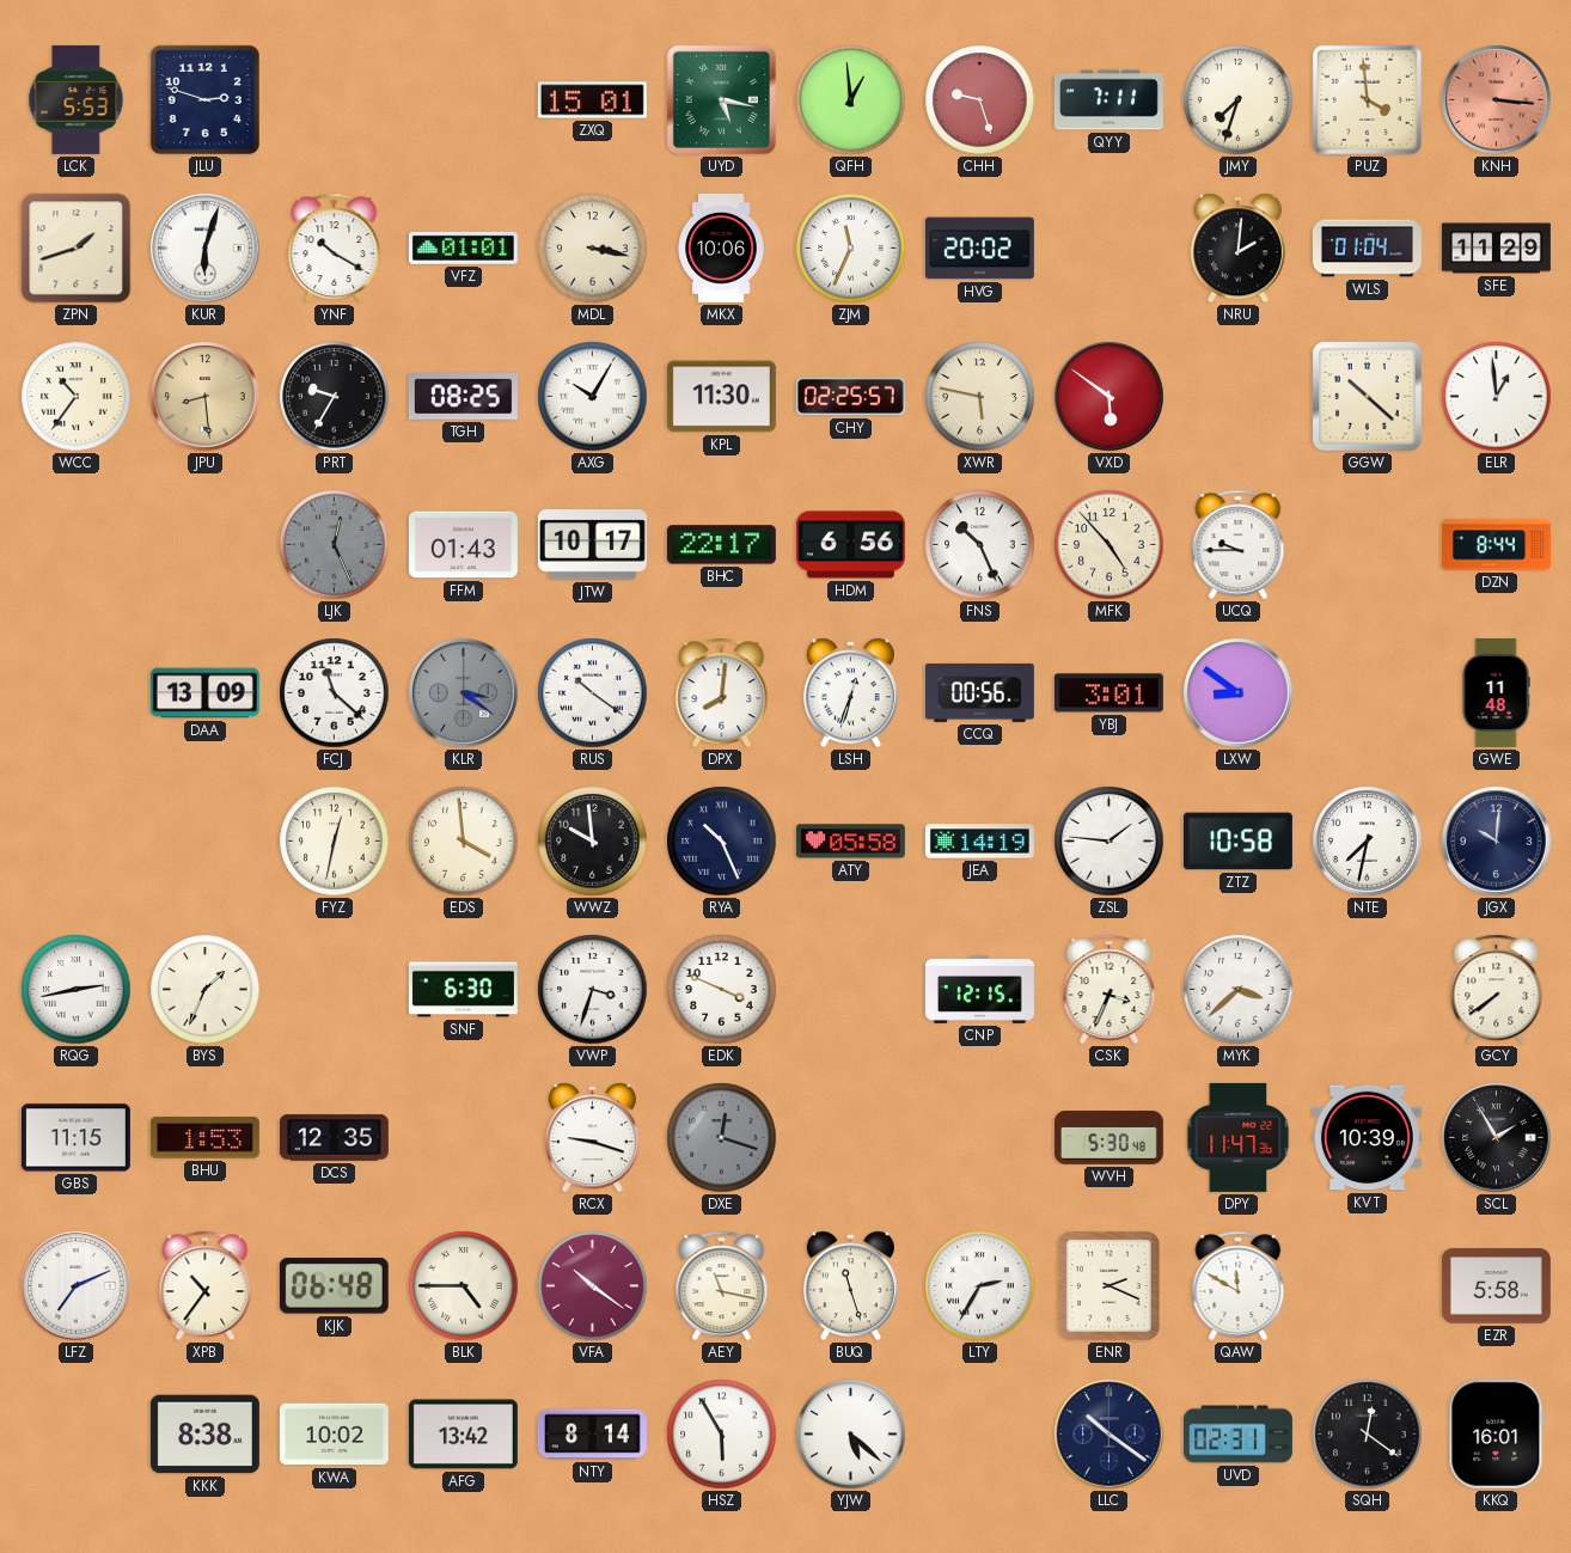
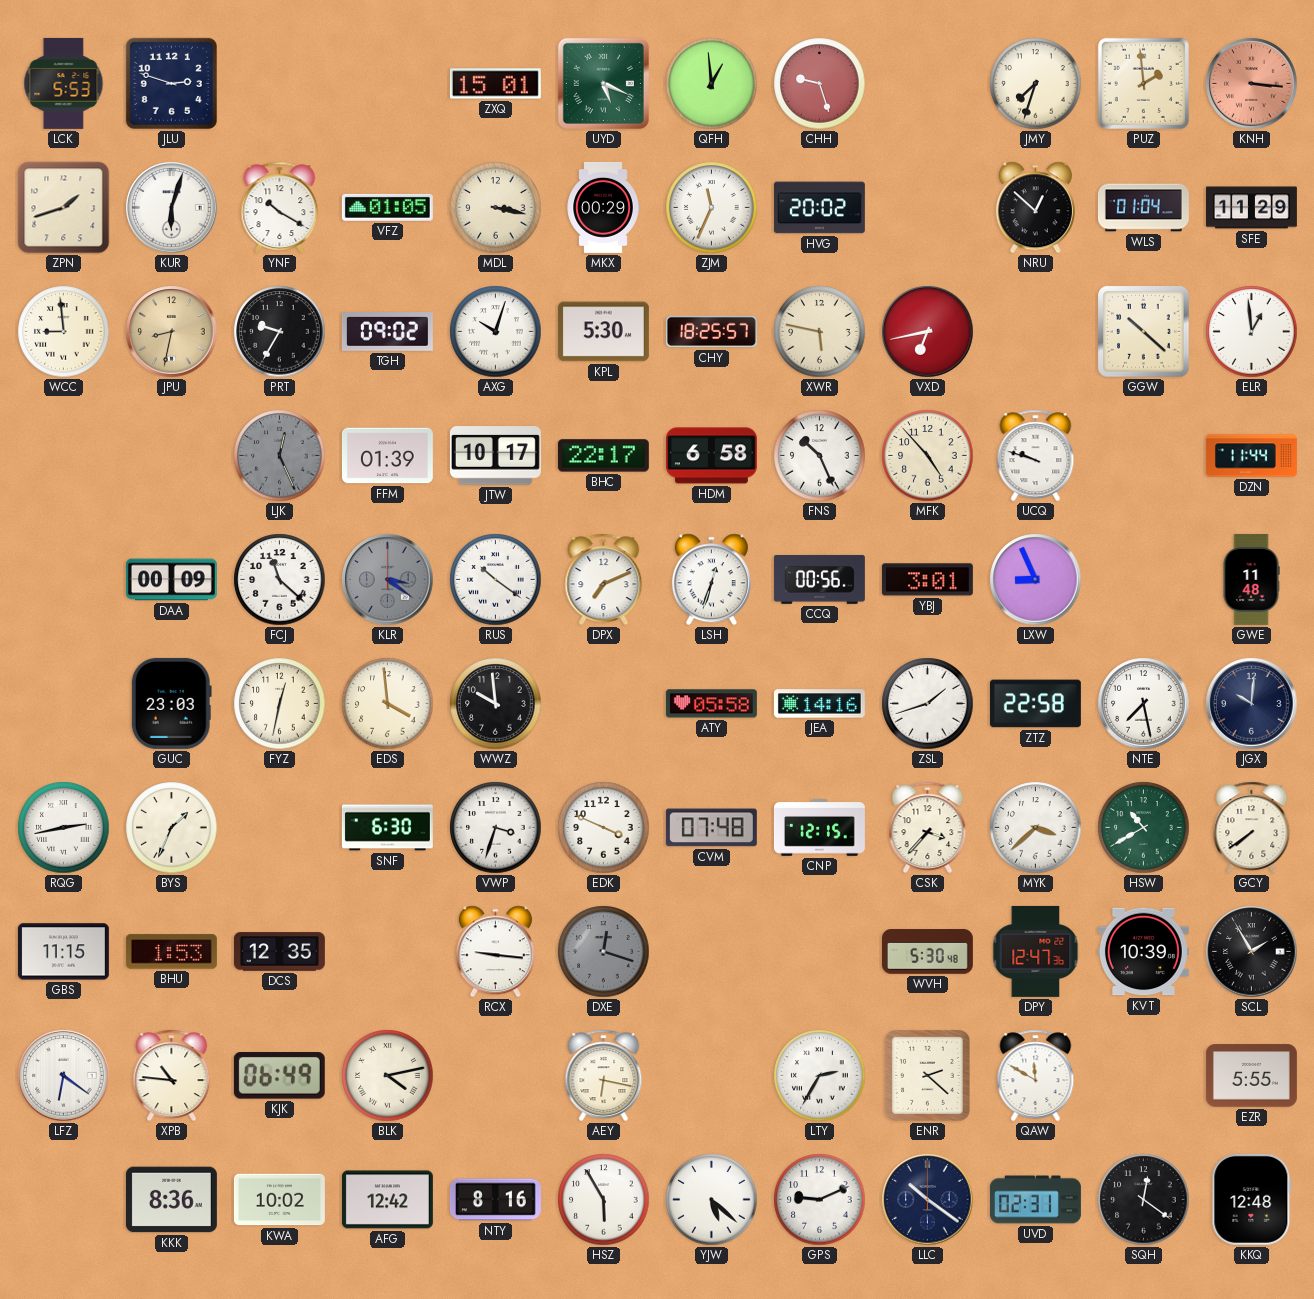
UYD: 5:17 -> 5:19 (603, 83)
QYY: 7:11 -> none (1108, 100)
PUZ: 3:59 -> 1:59 (1143, 83)
VFZ: 01:01 -> 01:05 (387, 207)
MKX: 10:06 -> 00:29 (603, 207)
NRU: 2:01 -> 12:52 (1035, 208)
WCC: 10:36 -> 8:59 (64, 332)
JPU: 8:29 -> 8:32 (172, 332)
TGH: 08:25 -> 09:02 (387, 332)
AXG: 10:05 -> 10:03 (496, 332)
KPL: 11:30 -> 5:30 (603, 332)
CHY: 02:25 -> 18:25 (711, 332)
VXD: 5:51 -> 6:43 (928, 332)
FFM: 01:43 -> 01:39 (387, 456)
HDM: 6:56 -> 6:58 (711, 456)
UCQ: 9:45 -> 9:48 (1036, 456)
DZN: 8:44 -> 11:44 (1251, 456)
DAA: 13:09 -> 00:09 (171, 580)
DPX: 8:01 -> 7:11 (604, 580)
LXW: 8:51 -> 8:56 (1036, 580)
GUC: none -> 23:03 (171, 703)
RYA: 10:26 -> none (722, 842)
JEA: 14:19 -> 14:16 (819, 704)
ZSL: 1:46 -> 1:42 (928, 704)
ZTZ: 10:58 -> 22:58 (1035, 704)
NTE: 7:32 -> 7:28 (1144, 704)
CVM: none -> 07:48 (711, 828)
CSK: 3:34 -> 3:37 (928, 828)
HSW: none -> 10:40 (1144, 828)
RCX: 9:18 -> 9:16 (495, 952)
DPY: 11:47 -> 12:47 (1036, 951)
LFZ: 7:11 -> 6:21 (64, 1076)
XPB: 10:36 -> 10:46 (172, 1076)
KJK: 06:48 -> 06:49 (279, 1076)
BLK: 4:45 -> 4:13 (388, 1076)
VFA: 10:21 -> none (593, 1286)
AEY: 11:17 -> 6:17 (604, 1076)
BUQ: 11:27 -> none (850, 1286)
ENR: 2:19 -> 2:22 (927, 1075)
EZR: 5:58 -> 5:55 (1251, 1076)
KKK: 8:38 -> 8:36 (171, 1200)
AFG: 13:42 -> 12:42 (387, 1200)
NTY: 8:14 -> 8:16 (495, 1200)
GPS: none -> 9:11 (820, 1200)
KKQ: 16:01 -> 12:48 (1252, 1199)
